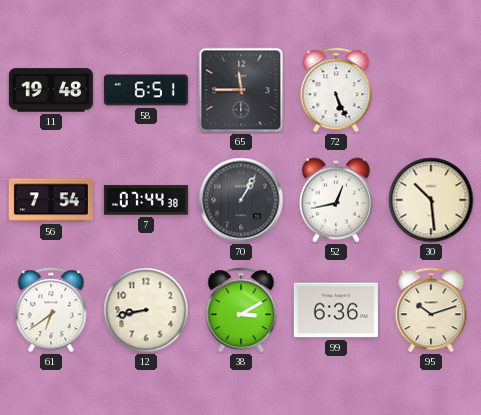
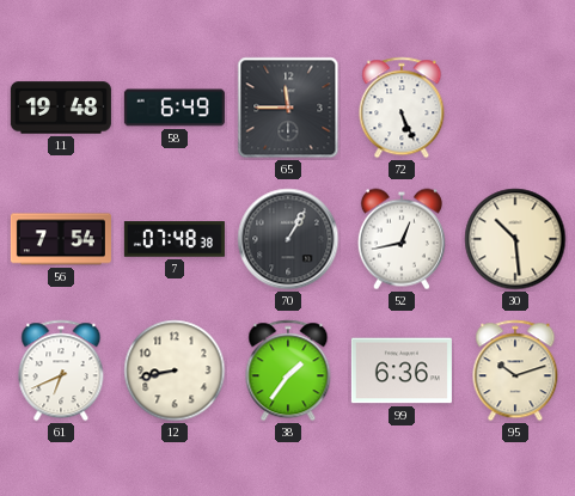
58: 6:51 -> 6:49 (175, 108)
7: 07:44 -> 07:48 (175, 239)
61: 6:39 -> 6:41 (61, 371)
38: 3:10 -> 1:36 (288, 371)
